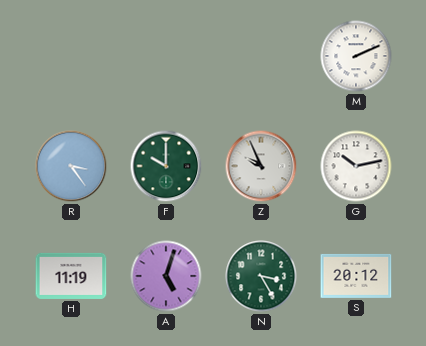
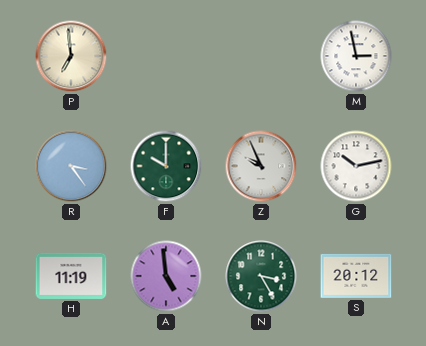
P: none -> 6:59 (71, 56)
M: 2:11 -> 2:58 (356, 56)
A: 5:03 -> 4:59 (166, 276)
